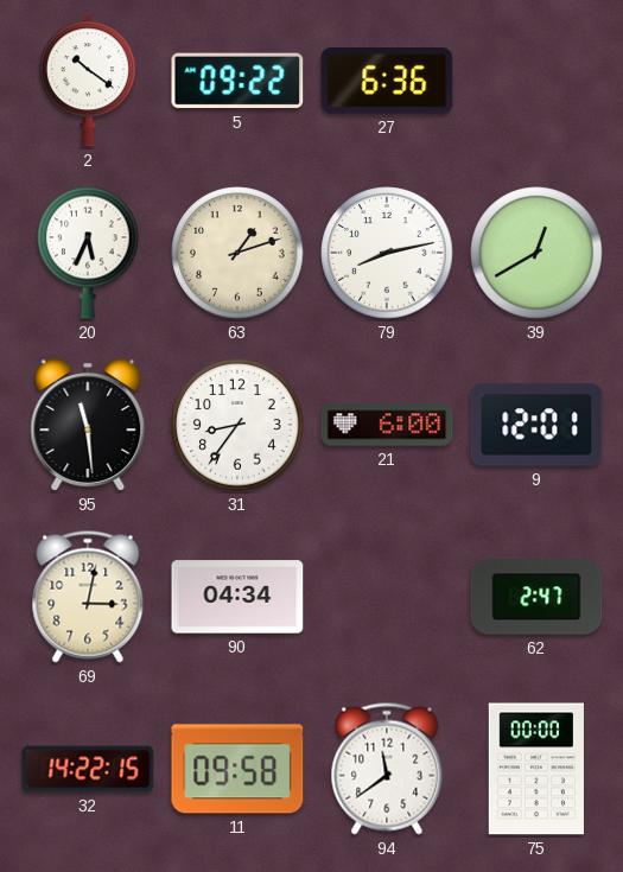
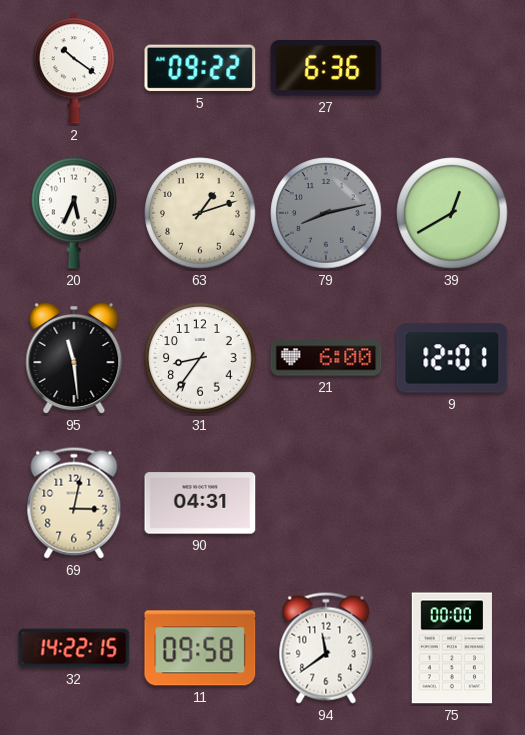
79 dial: white -> grey (326, 213)
90: 04:34 -> 04:31 (200, 503)
62: 2:47 -> none (536, 597)
